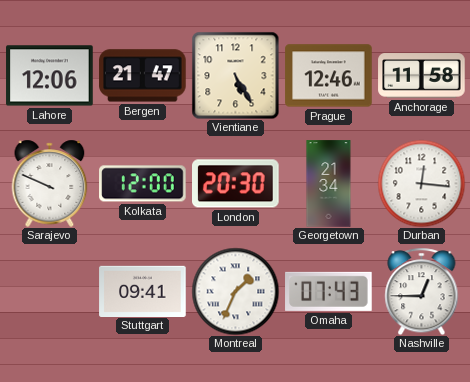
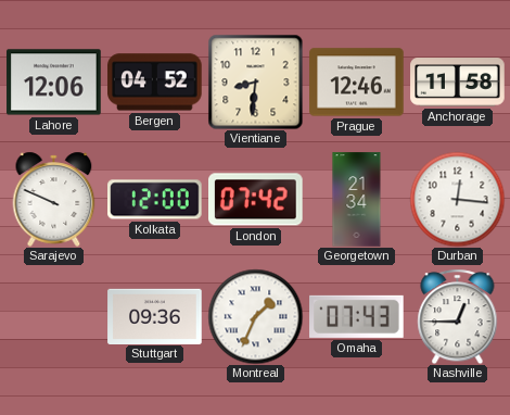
Bergen: 21:47 -> 04:52 (155, 83)
Vientiane: 5:25 -> 8:31 (255, 81)
London: 20:30 -> 07:42 (256, 200)
Stuttgart: 09:41 -> 09:36 (155, 316)
